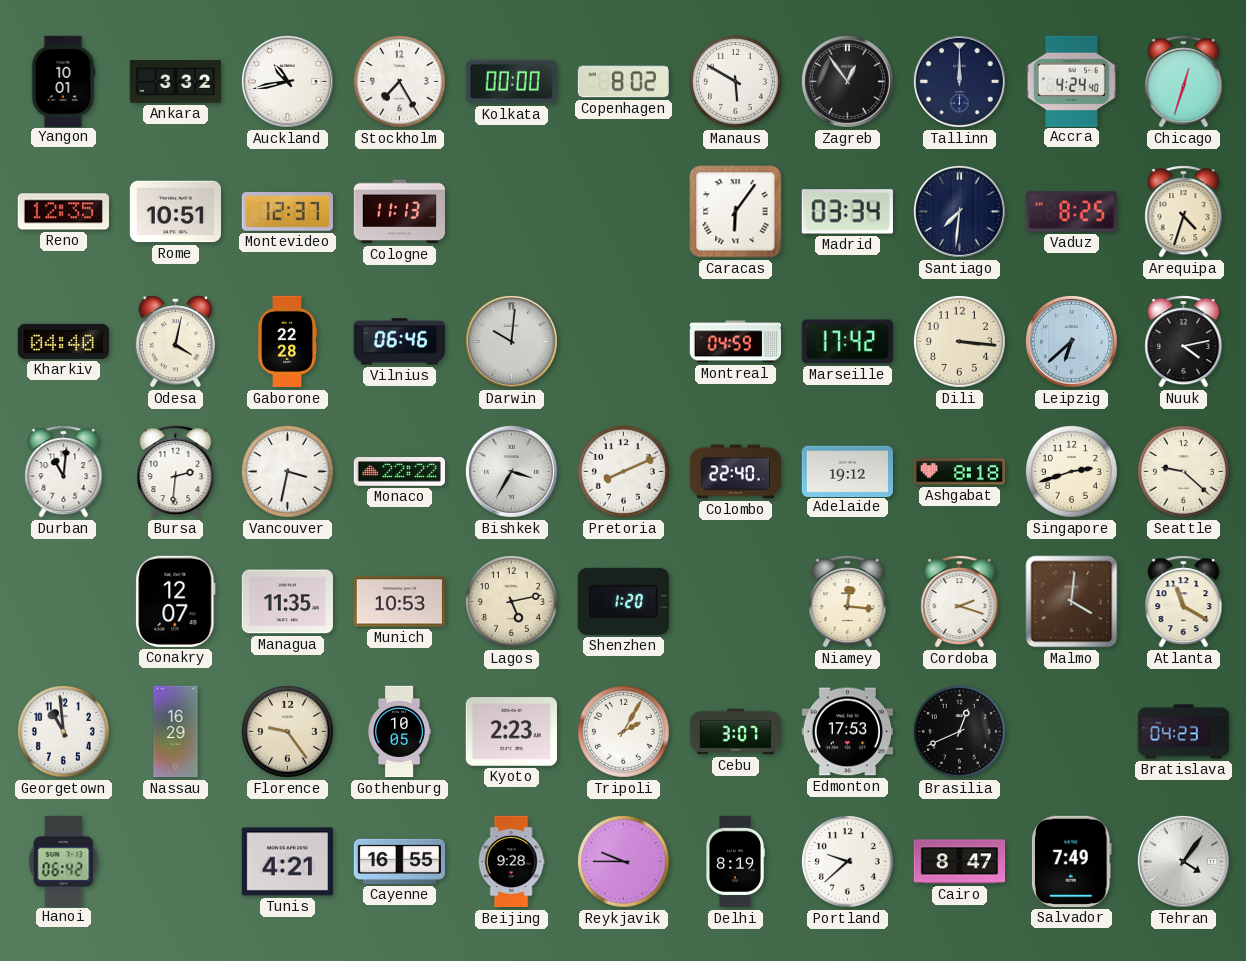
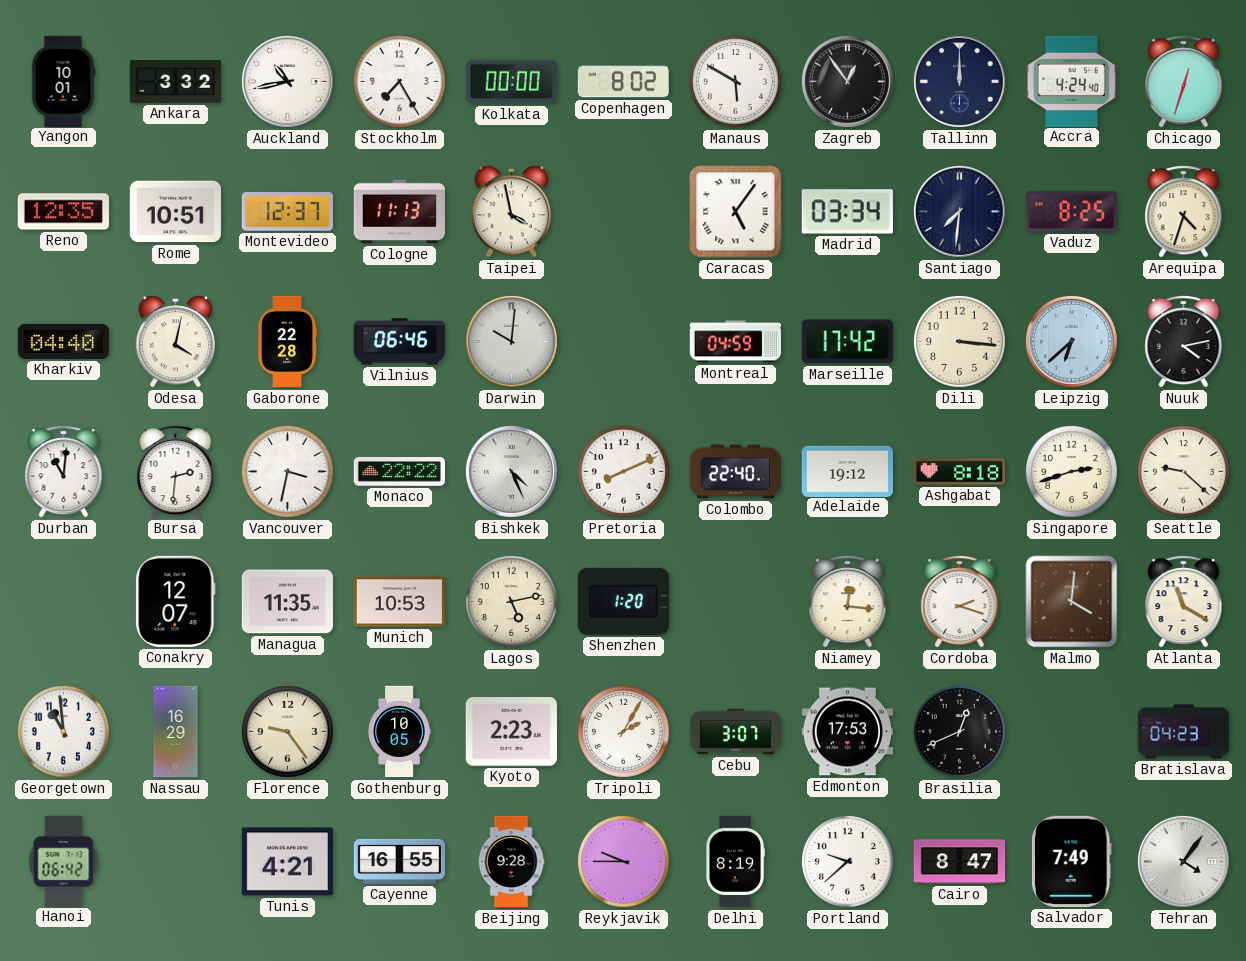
Taipei: none -> 3:58 (512, 212)
Caracas: 6:06 -> 5:06 (736, 212)
Bishkek: 3:35 -> 4:26 (511, 471)
